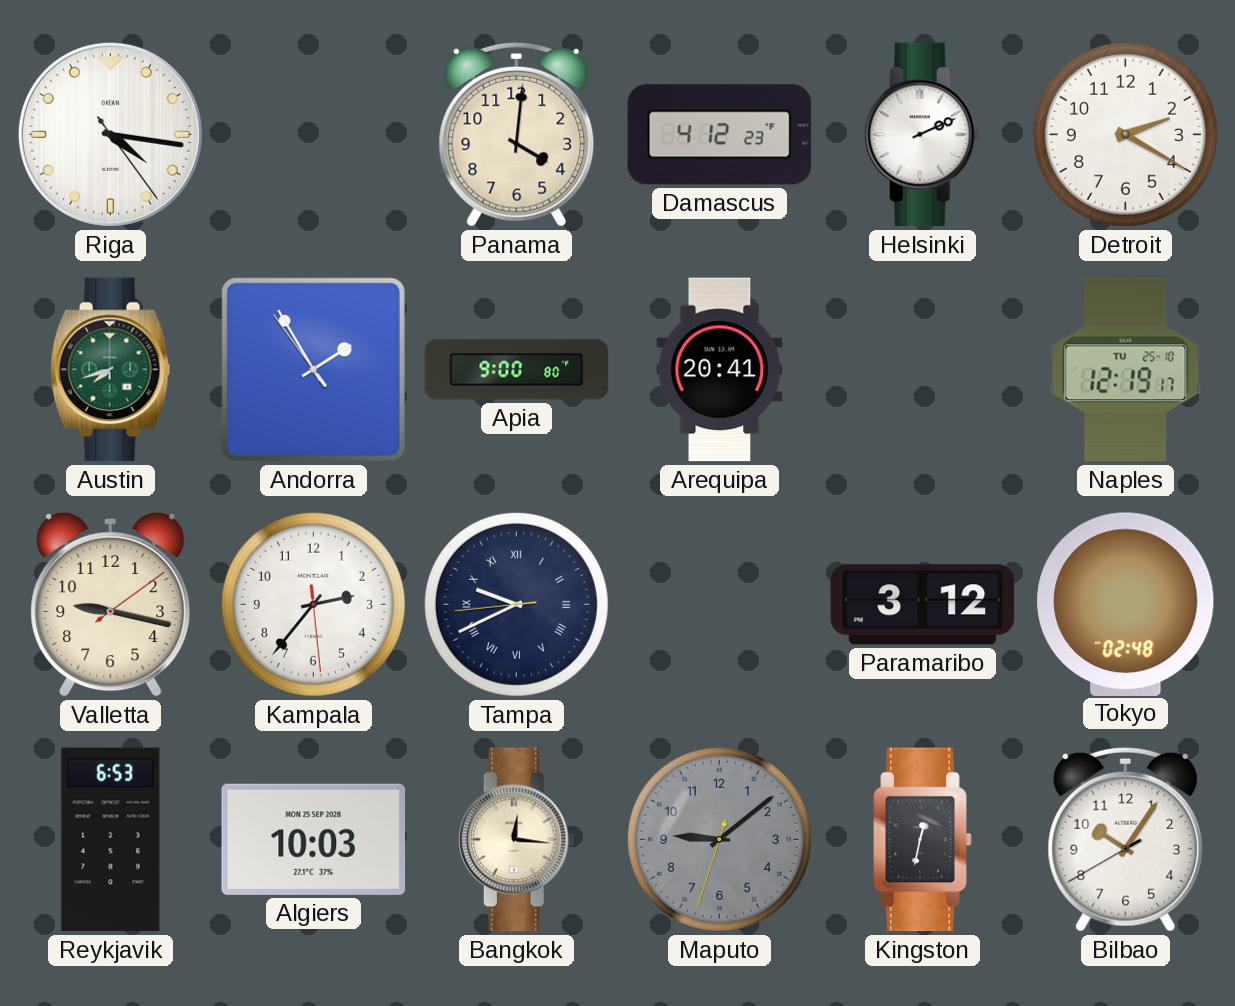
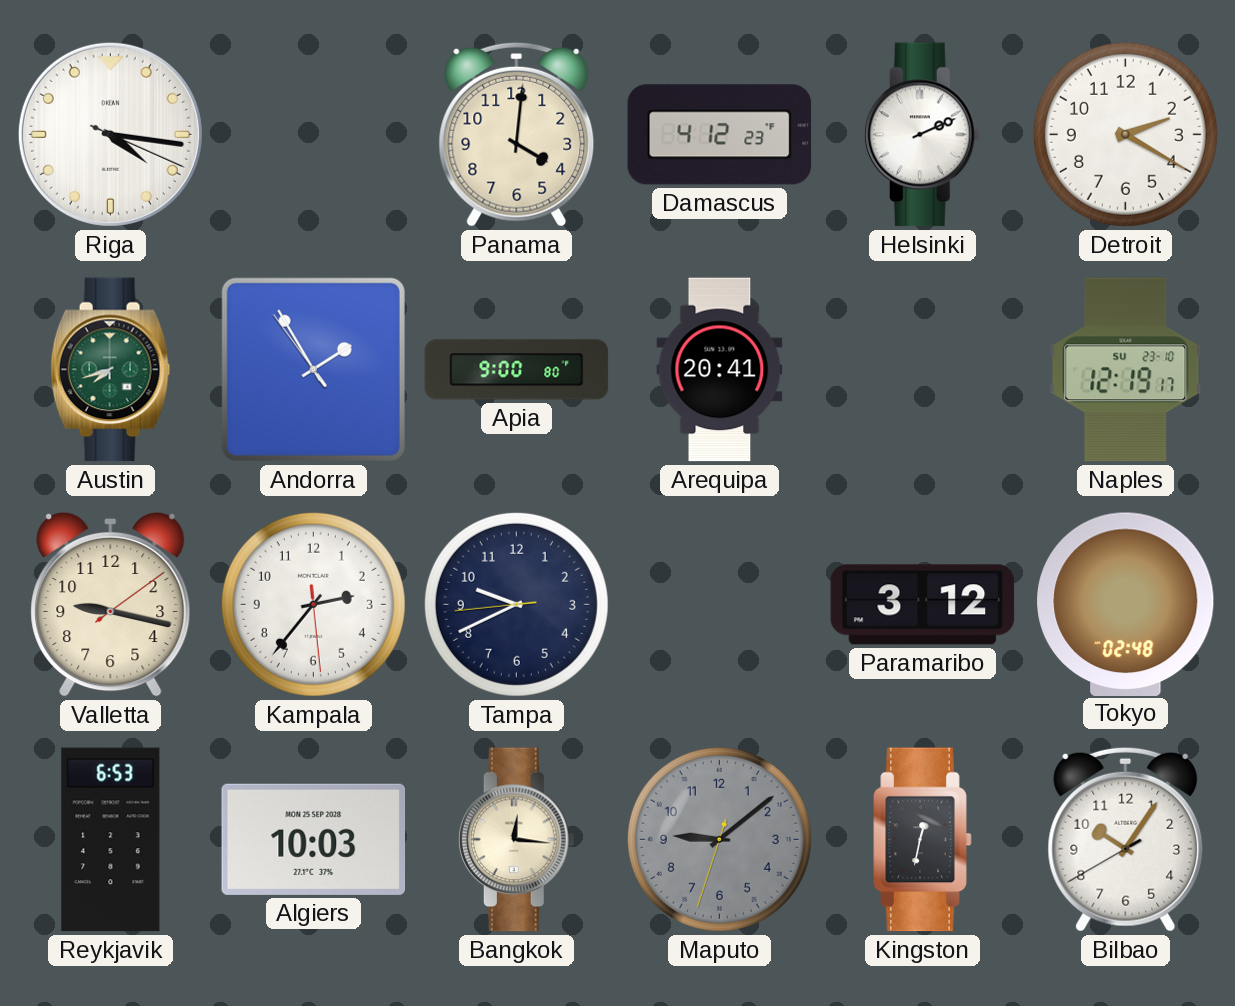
Riga: 4:16:24 -> 4:16:19 (110, 134)
Naples date: TU 25-10 -> SU 23-10 (1126, 370)
Tampa numerals: Roman -> Arabic (516, 604)
